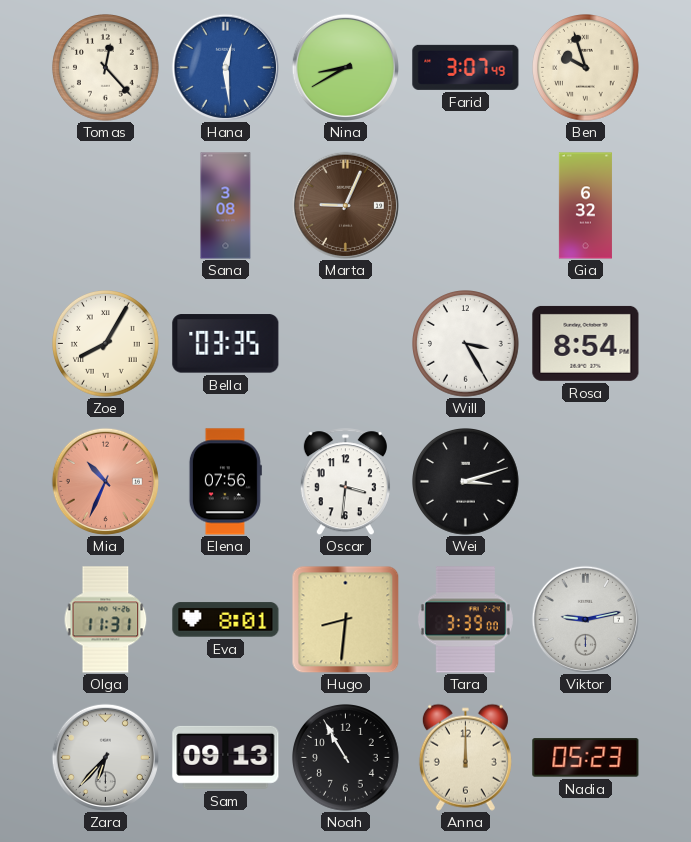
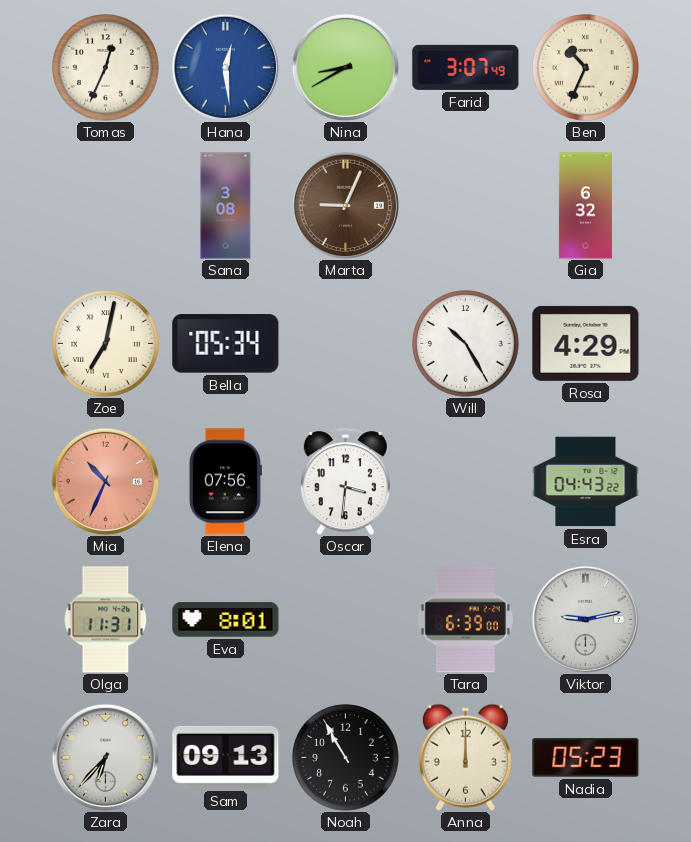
Tomas: 12:23 -> 12:34 (106, 68)
Ben: 9:57 -> 10:34 (586, 68)
Zoe: 8:05 -> 7:02 (106, 344)
Bella: 03:35 -> 05:34 (226, 344)
Will: 3:25 -> 10:25 (466, 344)
Rosa: 8:54 -> 4:29 (586, 343)
Wei: 3:12 -> none (466, 482)
Esra: none -> 04:43 (586, 482)
Hugo: 8:31 -> none (345, 619)
Tara: 3:39 -> 6:39 (465, 620)
